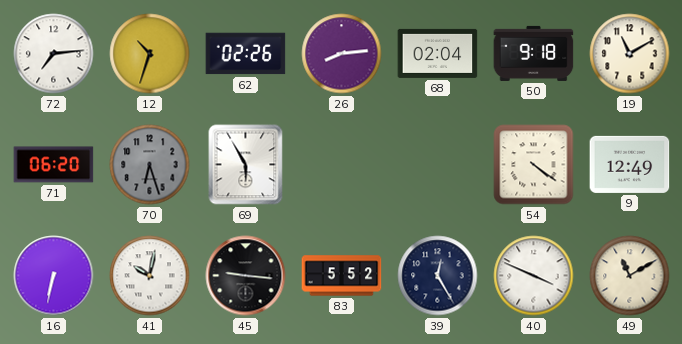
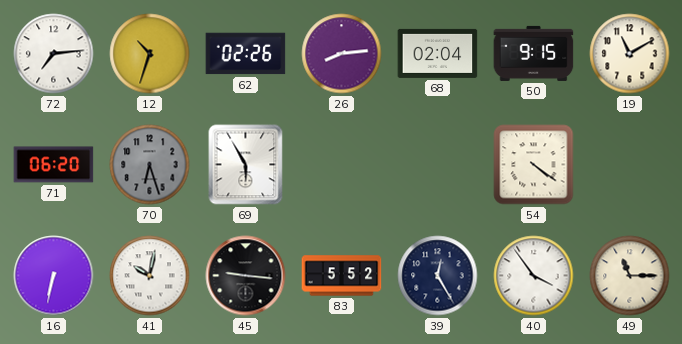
50: 9:18 -> 9:15 (534, 53)
9: 12:49 -> none (630, 164)
40: 3:49 -> 3:54 (534, 276)
49: 11:10 -> 11:15 (630, 276)
